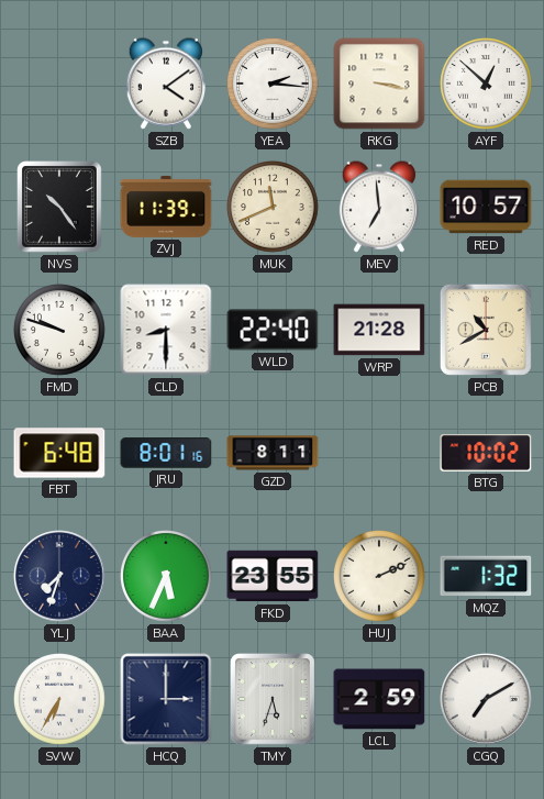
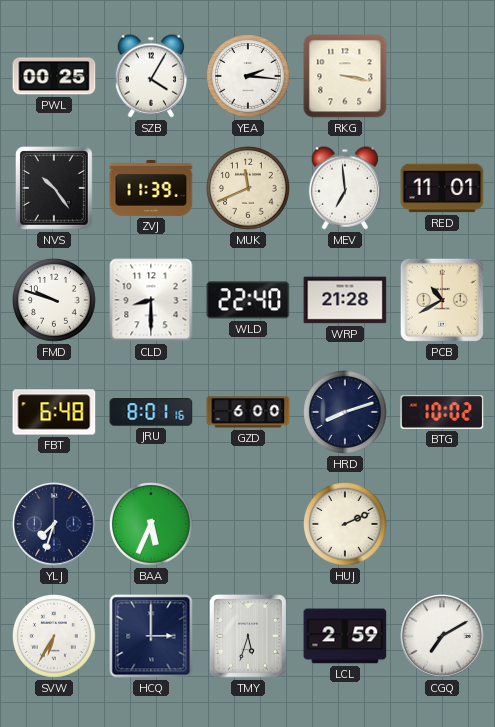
PWL: none -> 00:25 (54, 76)
SZB: 4:09 -> 4:05 (151, 76)
AYF: 12:52 -> none (487, 85)
RED: 10:57 -> 11:01 (442, 188)
GZD: 8:11 -> 6:00 (248, 412)
HRD: none -> 8:12 (346, 413)
FKD: 23:55 -> none (273, 576)
MQZ: 1:32 -> none (486, 576)
